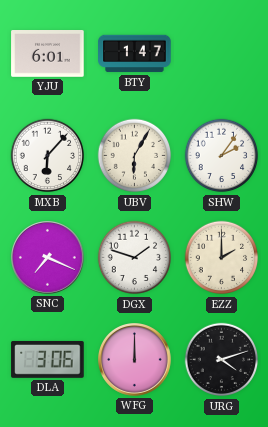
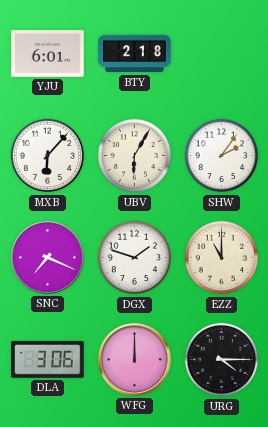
BTY: 1:47 -> 2:18 (135, 54)
EZZ: 2:00 -> 11:00 (222, 258)
URG: 4:12 -> 4:15 (222, 360)
